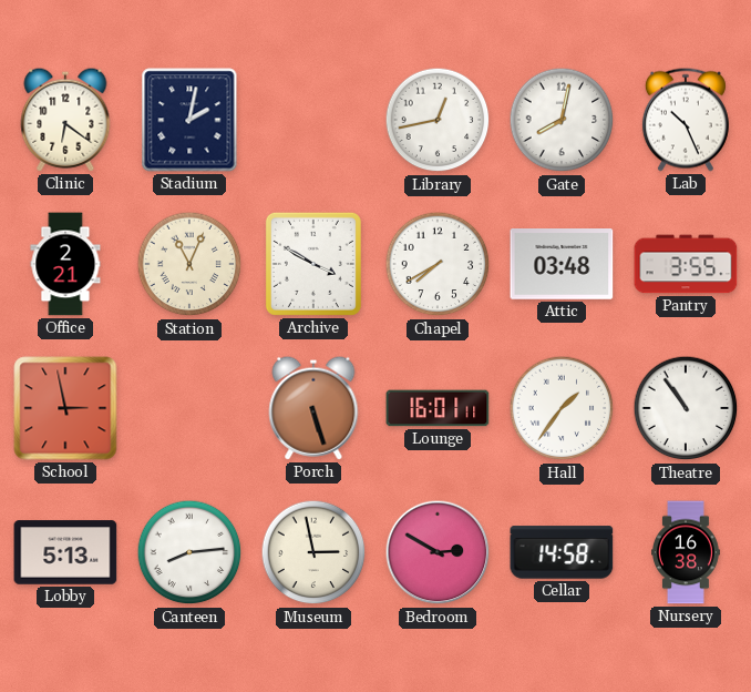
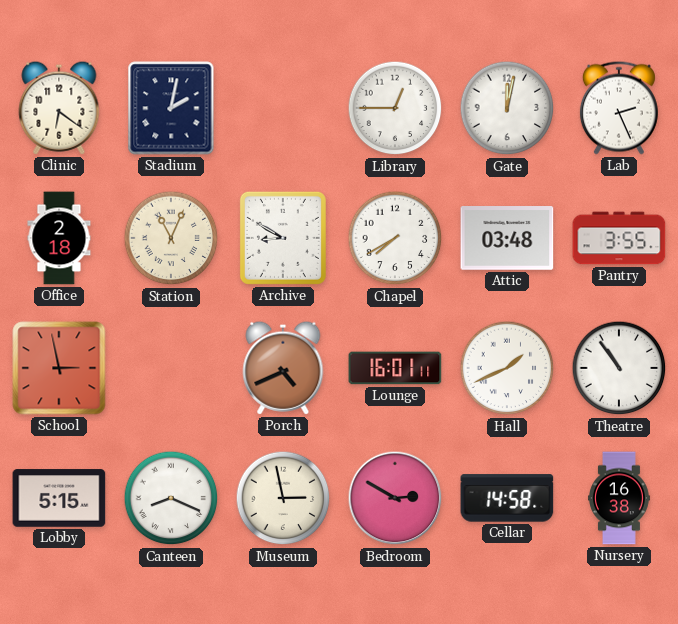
Library: 12:43 -> 12:45 (395, 108)
Gate: 8:02 -> 12:02 (507, 108)
Lab: 10:26 -> 2:26 (619, 108)
Office: 2:21 -> 2:18 (59, 238)
Archive: 3:50 -> 8:50 (283, 238)
Porch: 5:27 -> 4:41 (283, 368)
Hall: 1:36 -> 1:41 (507, 368)
Lobby: 5:13 -> 5:15 (59, 498)
Canteen: 8:14 -> 8:19 (171, 498)
